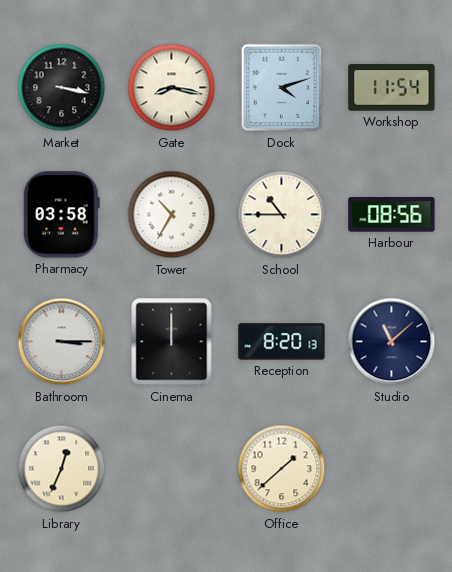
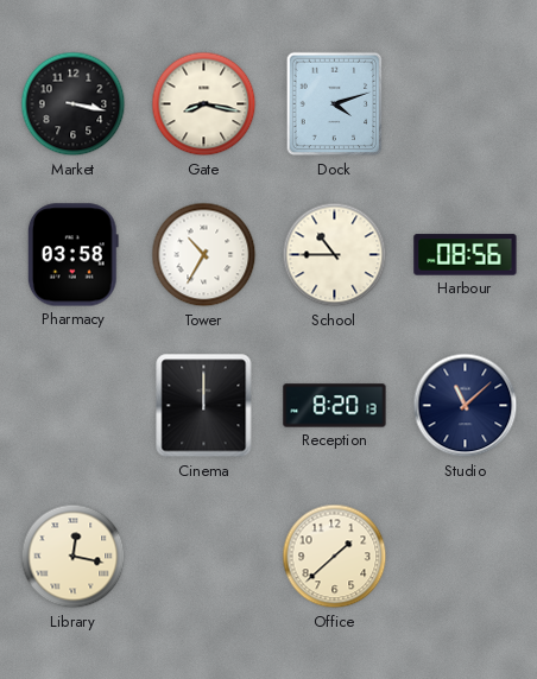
Workshop: 11:54 -> none (392, 88)
Bathroom: 3:15 -> none (62, 342)
Library: 12:34 -> 12:17 (74, 557)
